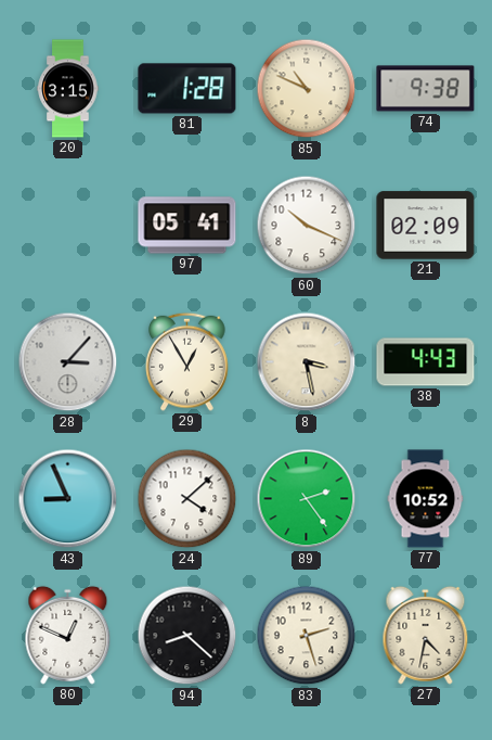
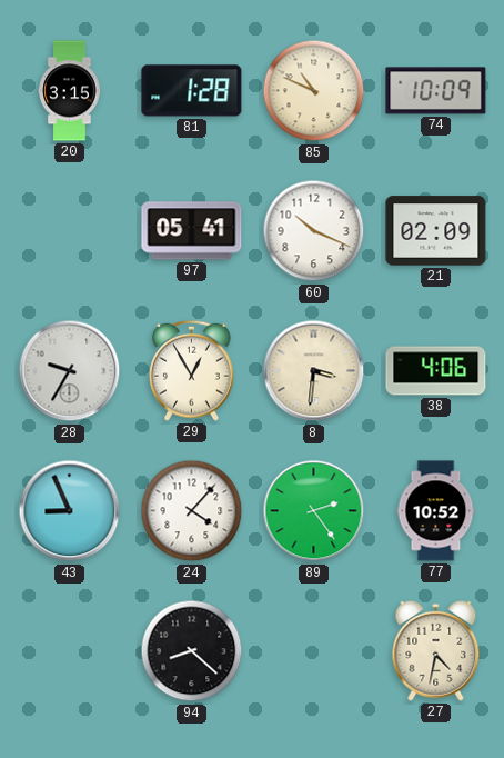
74: 9:38 -> 10:09 (436, 91)
28: 3:07 -> 9:35 (70, 371)
8: 3:28 -> 3:31 (314, 371)
38: 4:43 -> 4:06 (436, 371)
24: 4:08 -> 4:07 (192, 511)
80: 12:49 -> none (68, 635)
83: 2:27 -> none (307, 636)
